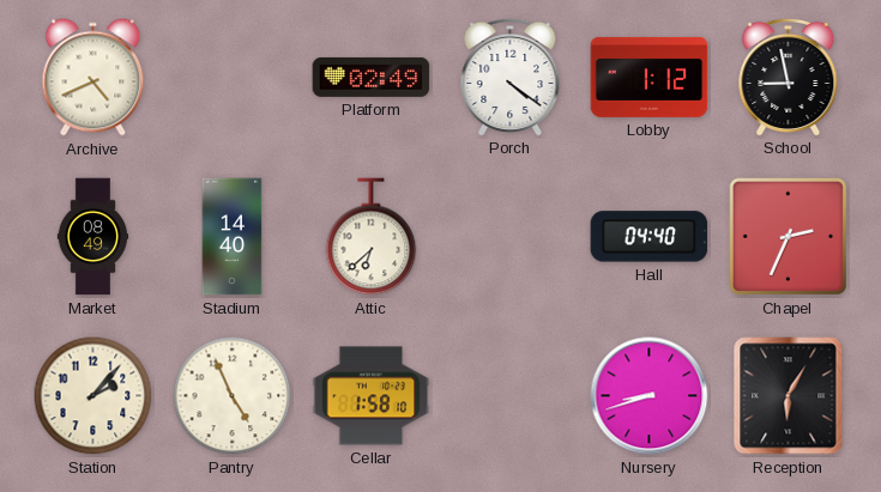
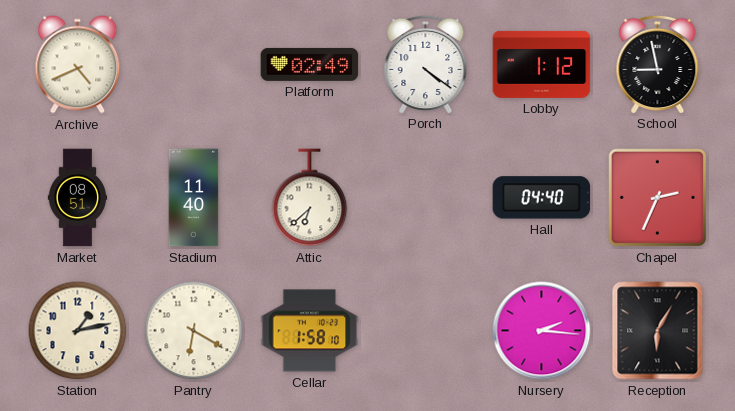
Market: 08:49 -> 08:51 (78, 198)
Stadium: 14:40 -> 11:40 (194, 198)
Station: 2:07 -> 1:13 (78, 331)
Pantry: 4:56 -> 6:20 (194, 331)
Nursery: 8:42 -> 2:16 (542, 331)
